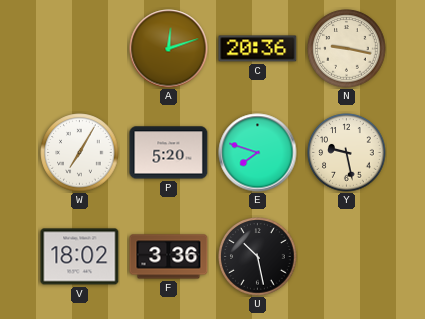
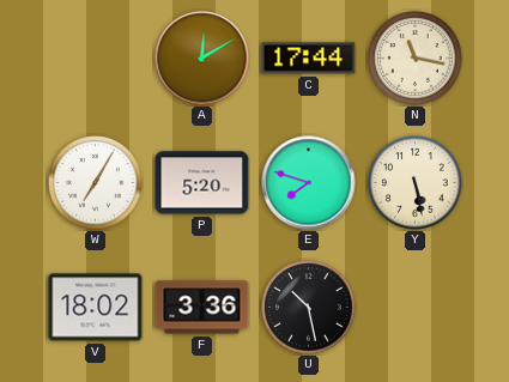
A: 12:12 -> 12:10 (202, 59)
C: 20:36 -> 17:44 (309, 59)
N: 9:17 -> 11:17 (416, 59)
Y: 9:28 -> 5:28 (416, 183)
